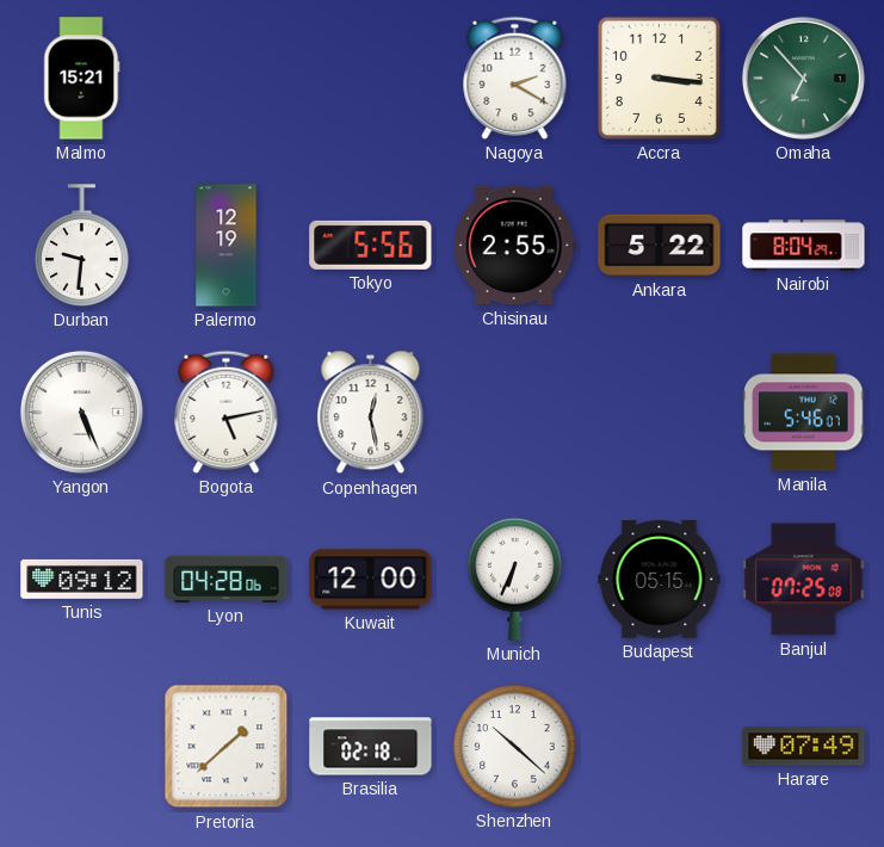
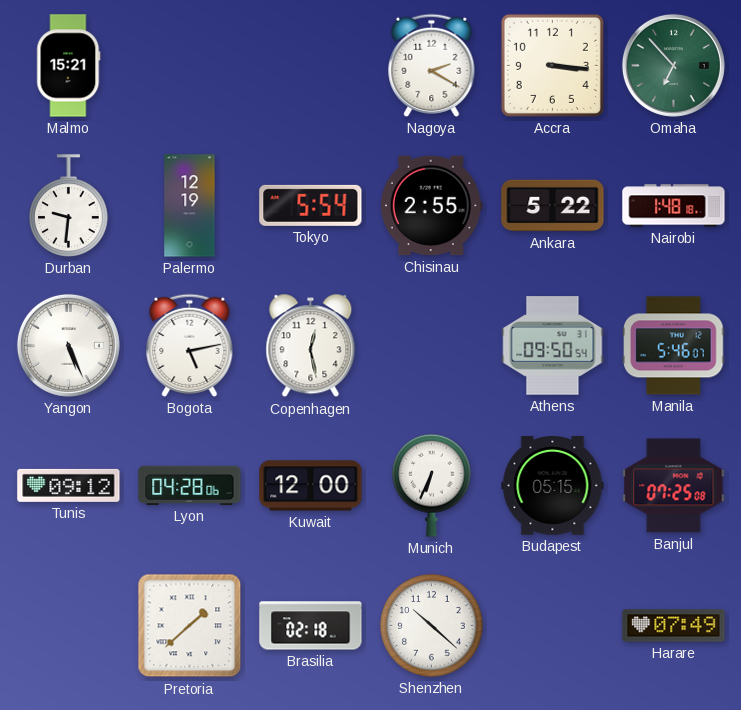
Tokyo: 5:56 -> 5:54 (311, 205)
Nairobi: 8:04 -> 1:48 (674, 206)
Athens: none -> 09:50 (553, 346)
